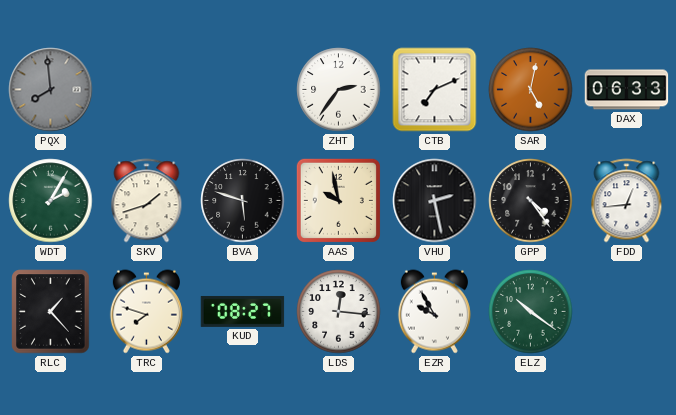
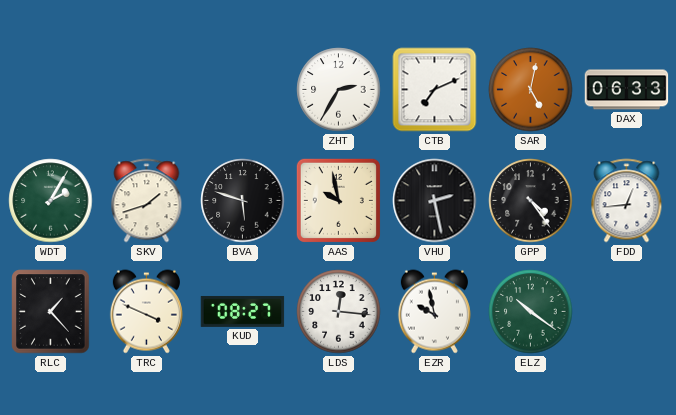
PQX: 7:59 -> none (51, 90)
ZHT: 2:36 -> 2:35 (339, 90)
TRC: 7:48 -> 3:49 (146, 312)
EZR: 9:55 -> 9:58 (434, 312)
